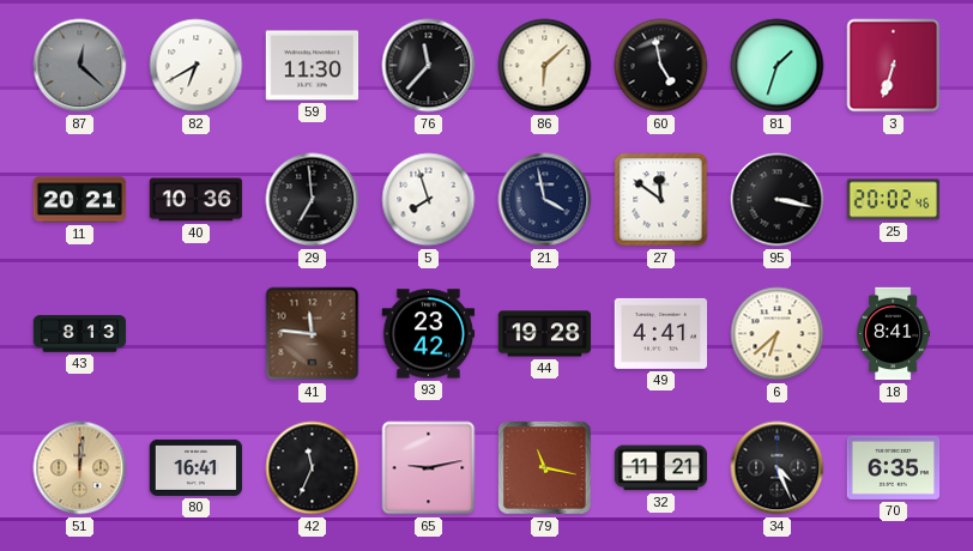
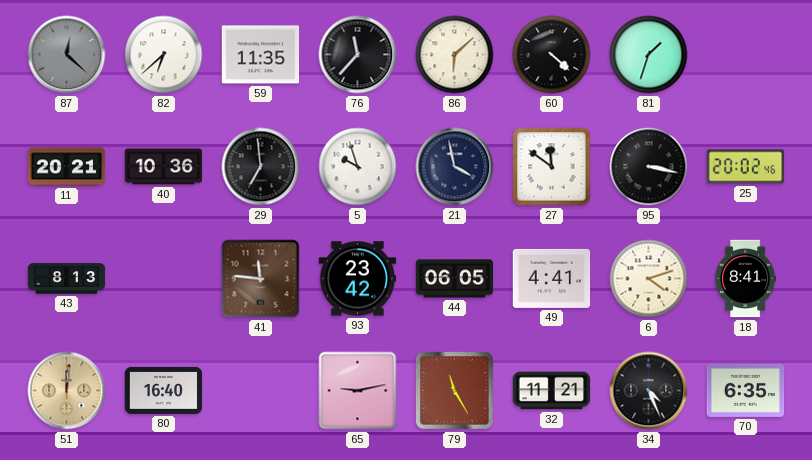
82: 6:40 -> 6:38 (164, 55)
59: 11:30 -> 11:35 (261, 55)
60: 4:58 -> 4:22 (552, 55)
3: 6:33 -> none (894, 66)
5: 7:57 -> 9:57 (358, 167)
44: 19:28 -> 06:05 (455, 279)
6: 6:38 -> 4:12 (649, 279)
80: 16:41 -> 16:40 (164, 390)
42: 11:34 -> none (313, 468)
79: 11:17 -> 11:25 (455, 391)
